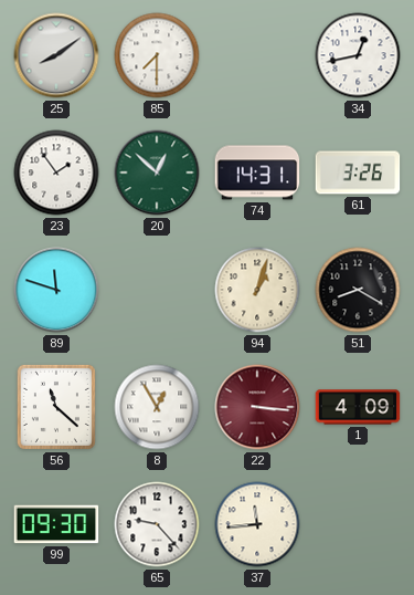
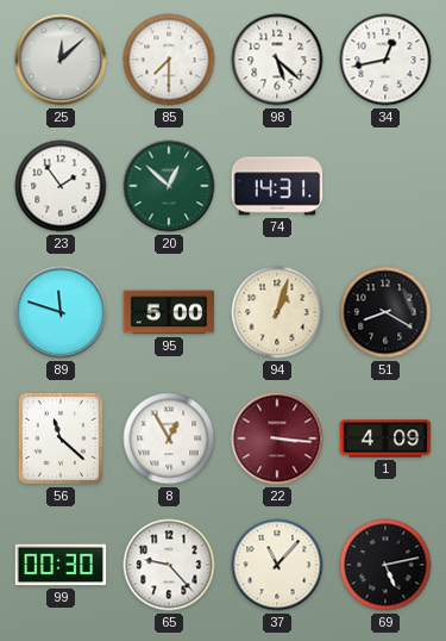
25: 8:09 -> 12:08 (61, 60)
98: none -> 5:22 (277, 60)
61: 3:26 -> none (358, 173)
95: none -> 5:00 (169, 312)
99: 09:30 -> 00:30 (61, 565)
37: 11:44 -> 11:07 (277, 565)
69: none -> 5:13 (385, 565)
